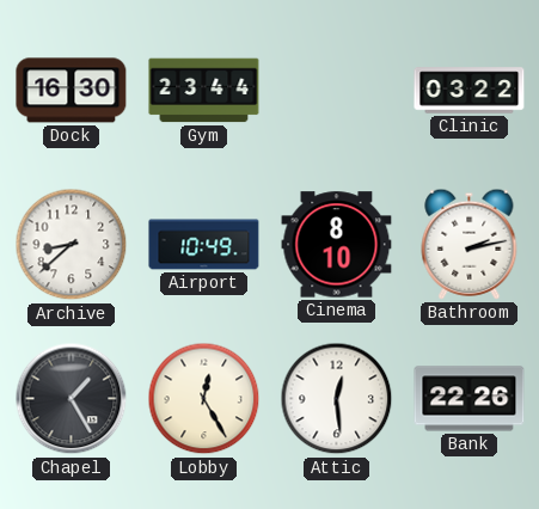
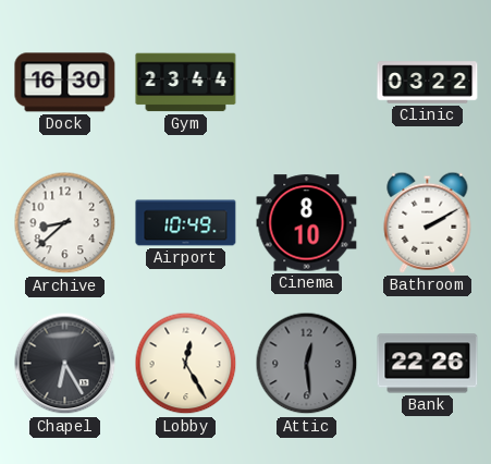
Bathroom: 2:13 -> 2:10 (428, 222)
Chapel: 1:25 -> 6:25 (65, 364)
Attic dial: white -> grey (307, 364)
